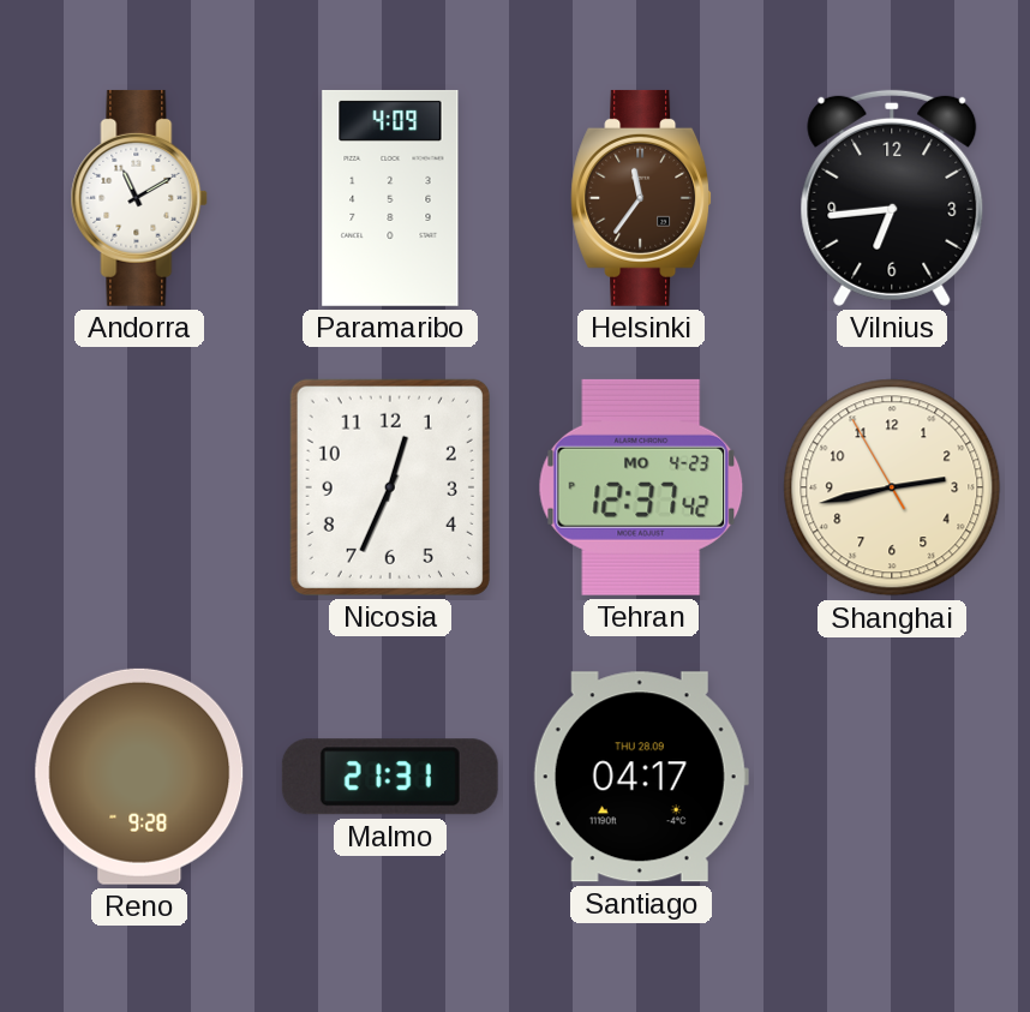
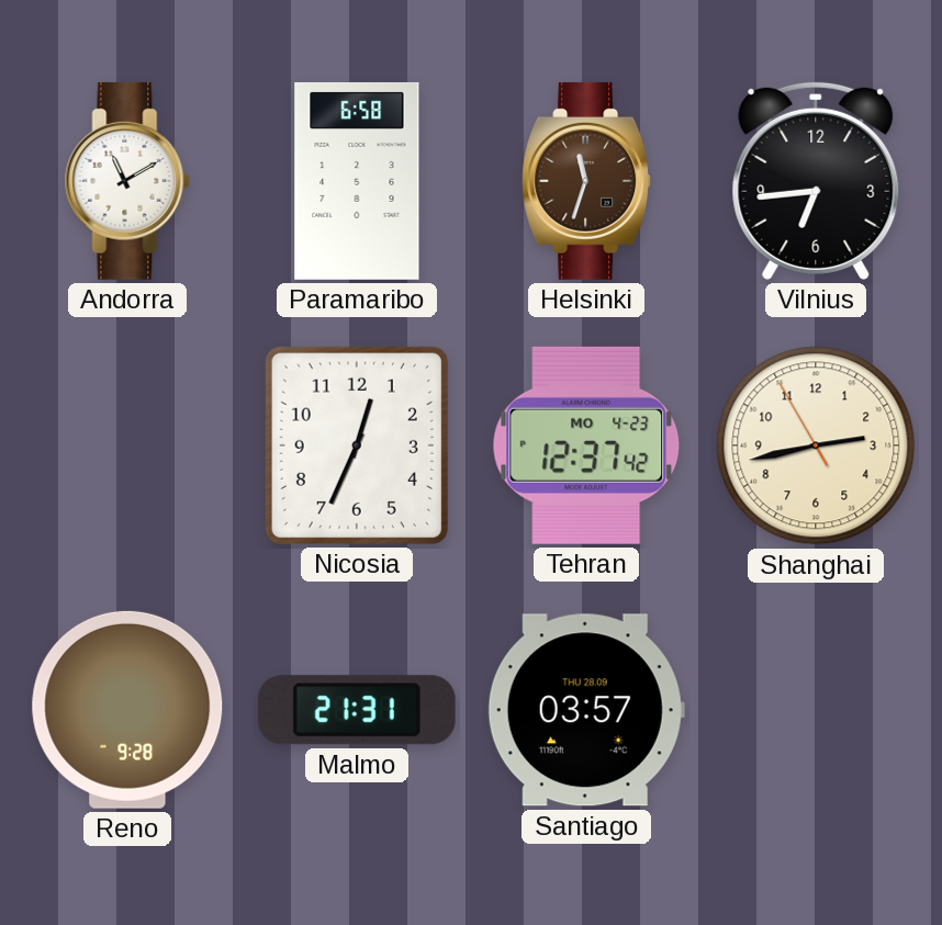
Paramaribo: 4:09 -> 6:58 (357, 181)
Helsinki: 11:36 -> 11:33 (587, 181)
Santiago: 04:17 -> 03:57 (586, 710)
